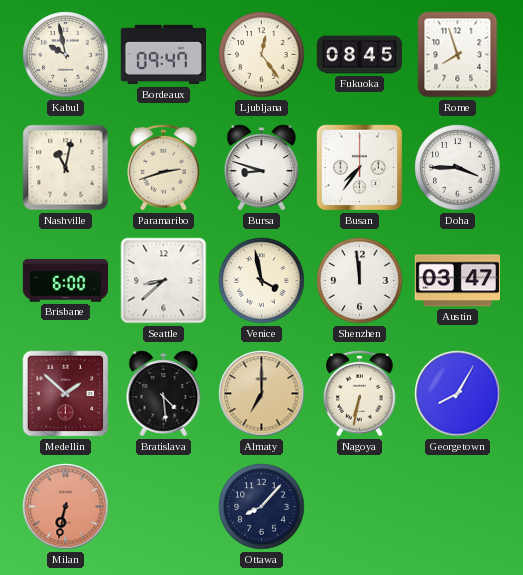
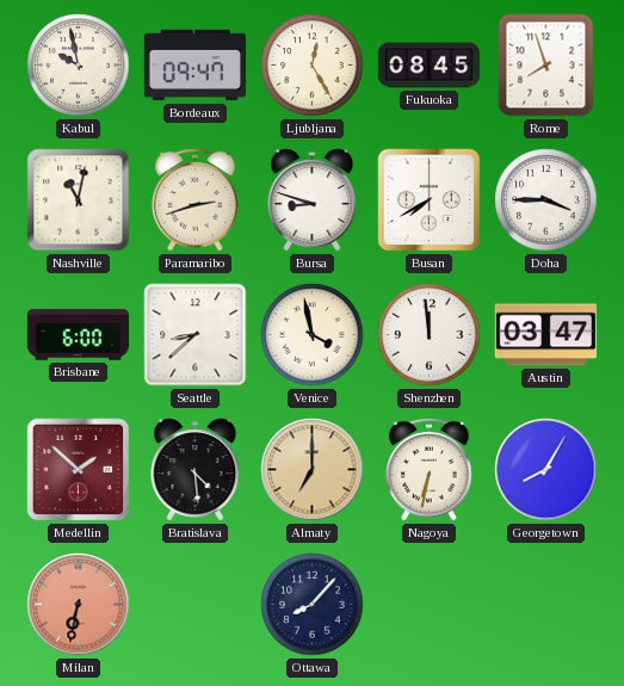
Ljubljana: 12:24 -> 12:25 (313, 66)
Busan: 7:36 -> 7:40 (430, 200)
